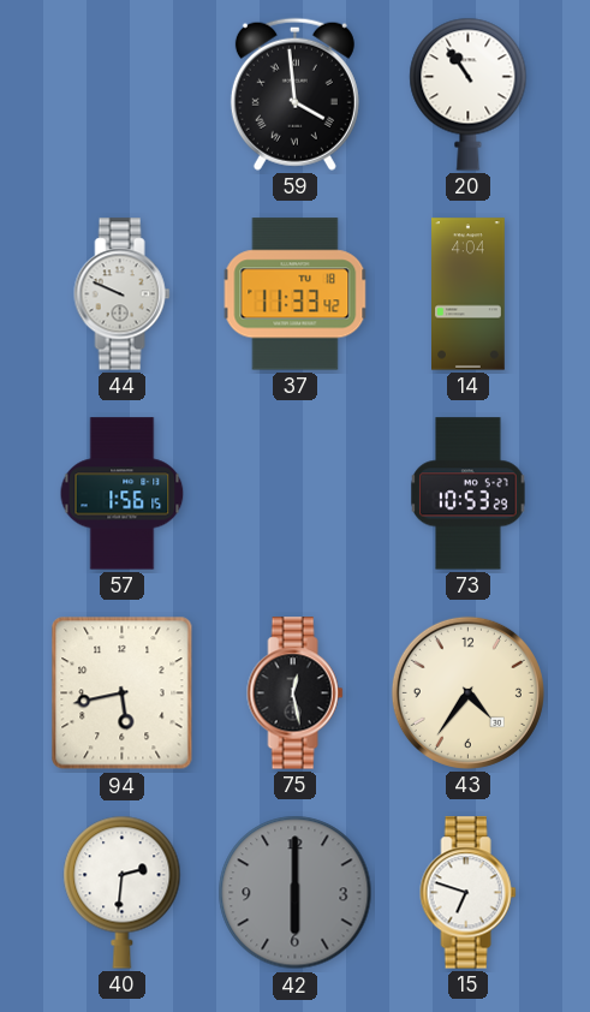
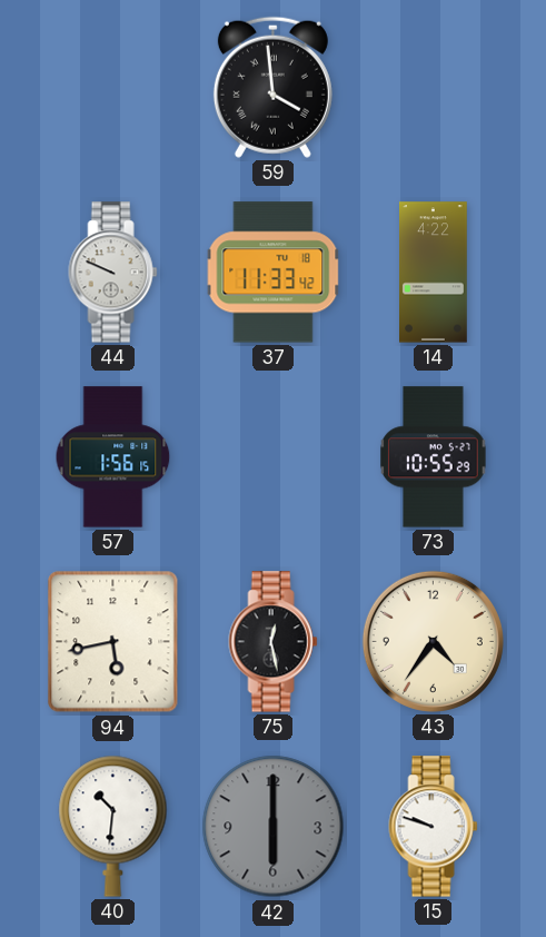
20: 10:54 -> none (469, 94)
14: 4:04 -> 4:22 (434, 273)
73: 10:53 -> 10:55 (434, 457)
40: 2:31 -> 10:31 (113, 826)
15: 6:48 -> 9:48 (434, 827)
